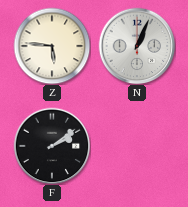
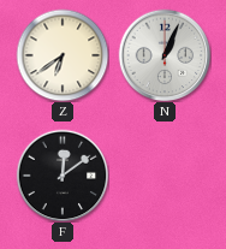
Z: 5:46 -> 6:39 (63, 55)
F: 2:09 -> 12:09 (63, 176)
